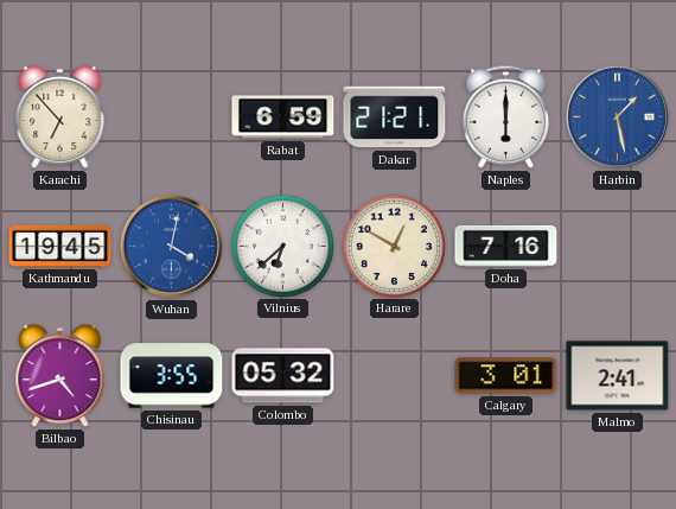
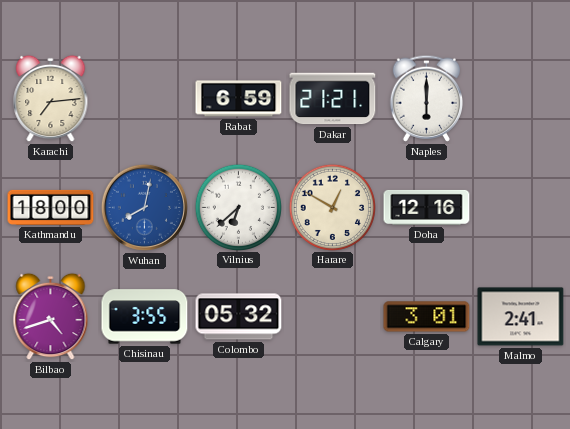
Karachi: 6:53 -> 7:14 (51, 99)
Harbin: 1:28 -> none (617, 116)
Kathmandu: 19:45 -> 18:00 (51, 207)
Wuhan: 4:02 -> 8:02 (144, 207)
Doha: 7:16 -> 12:16 (427, 207)
